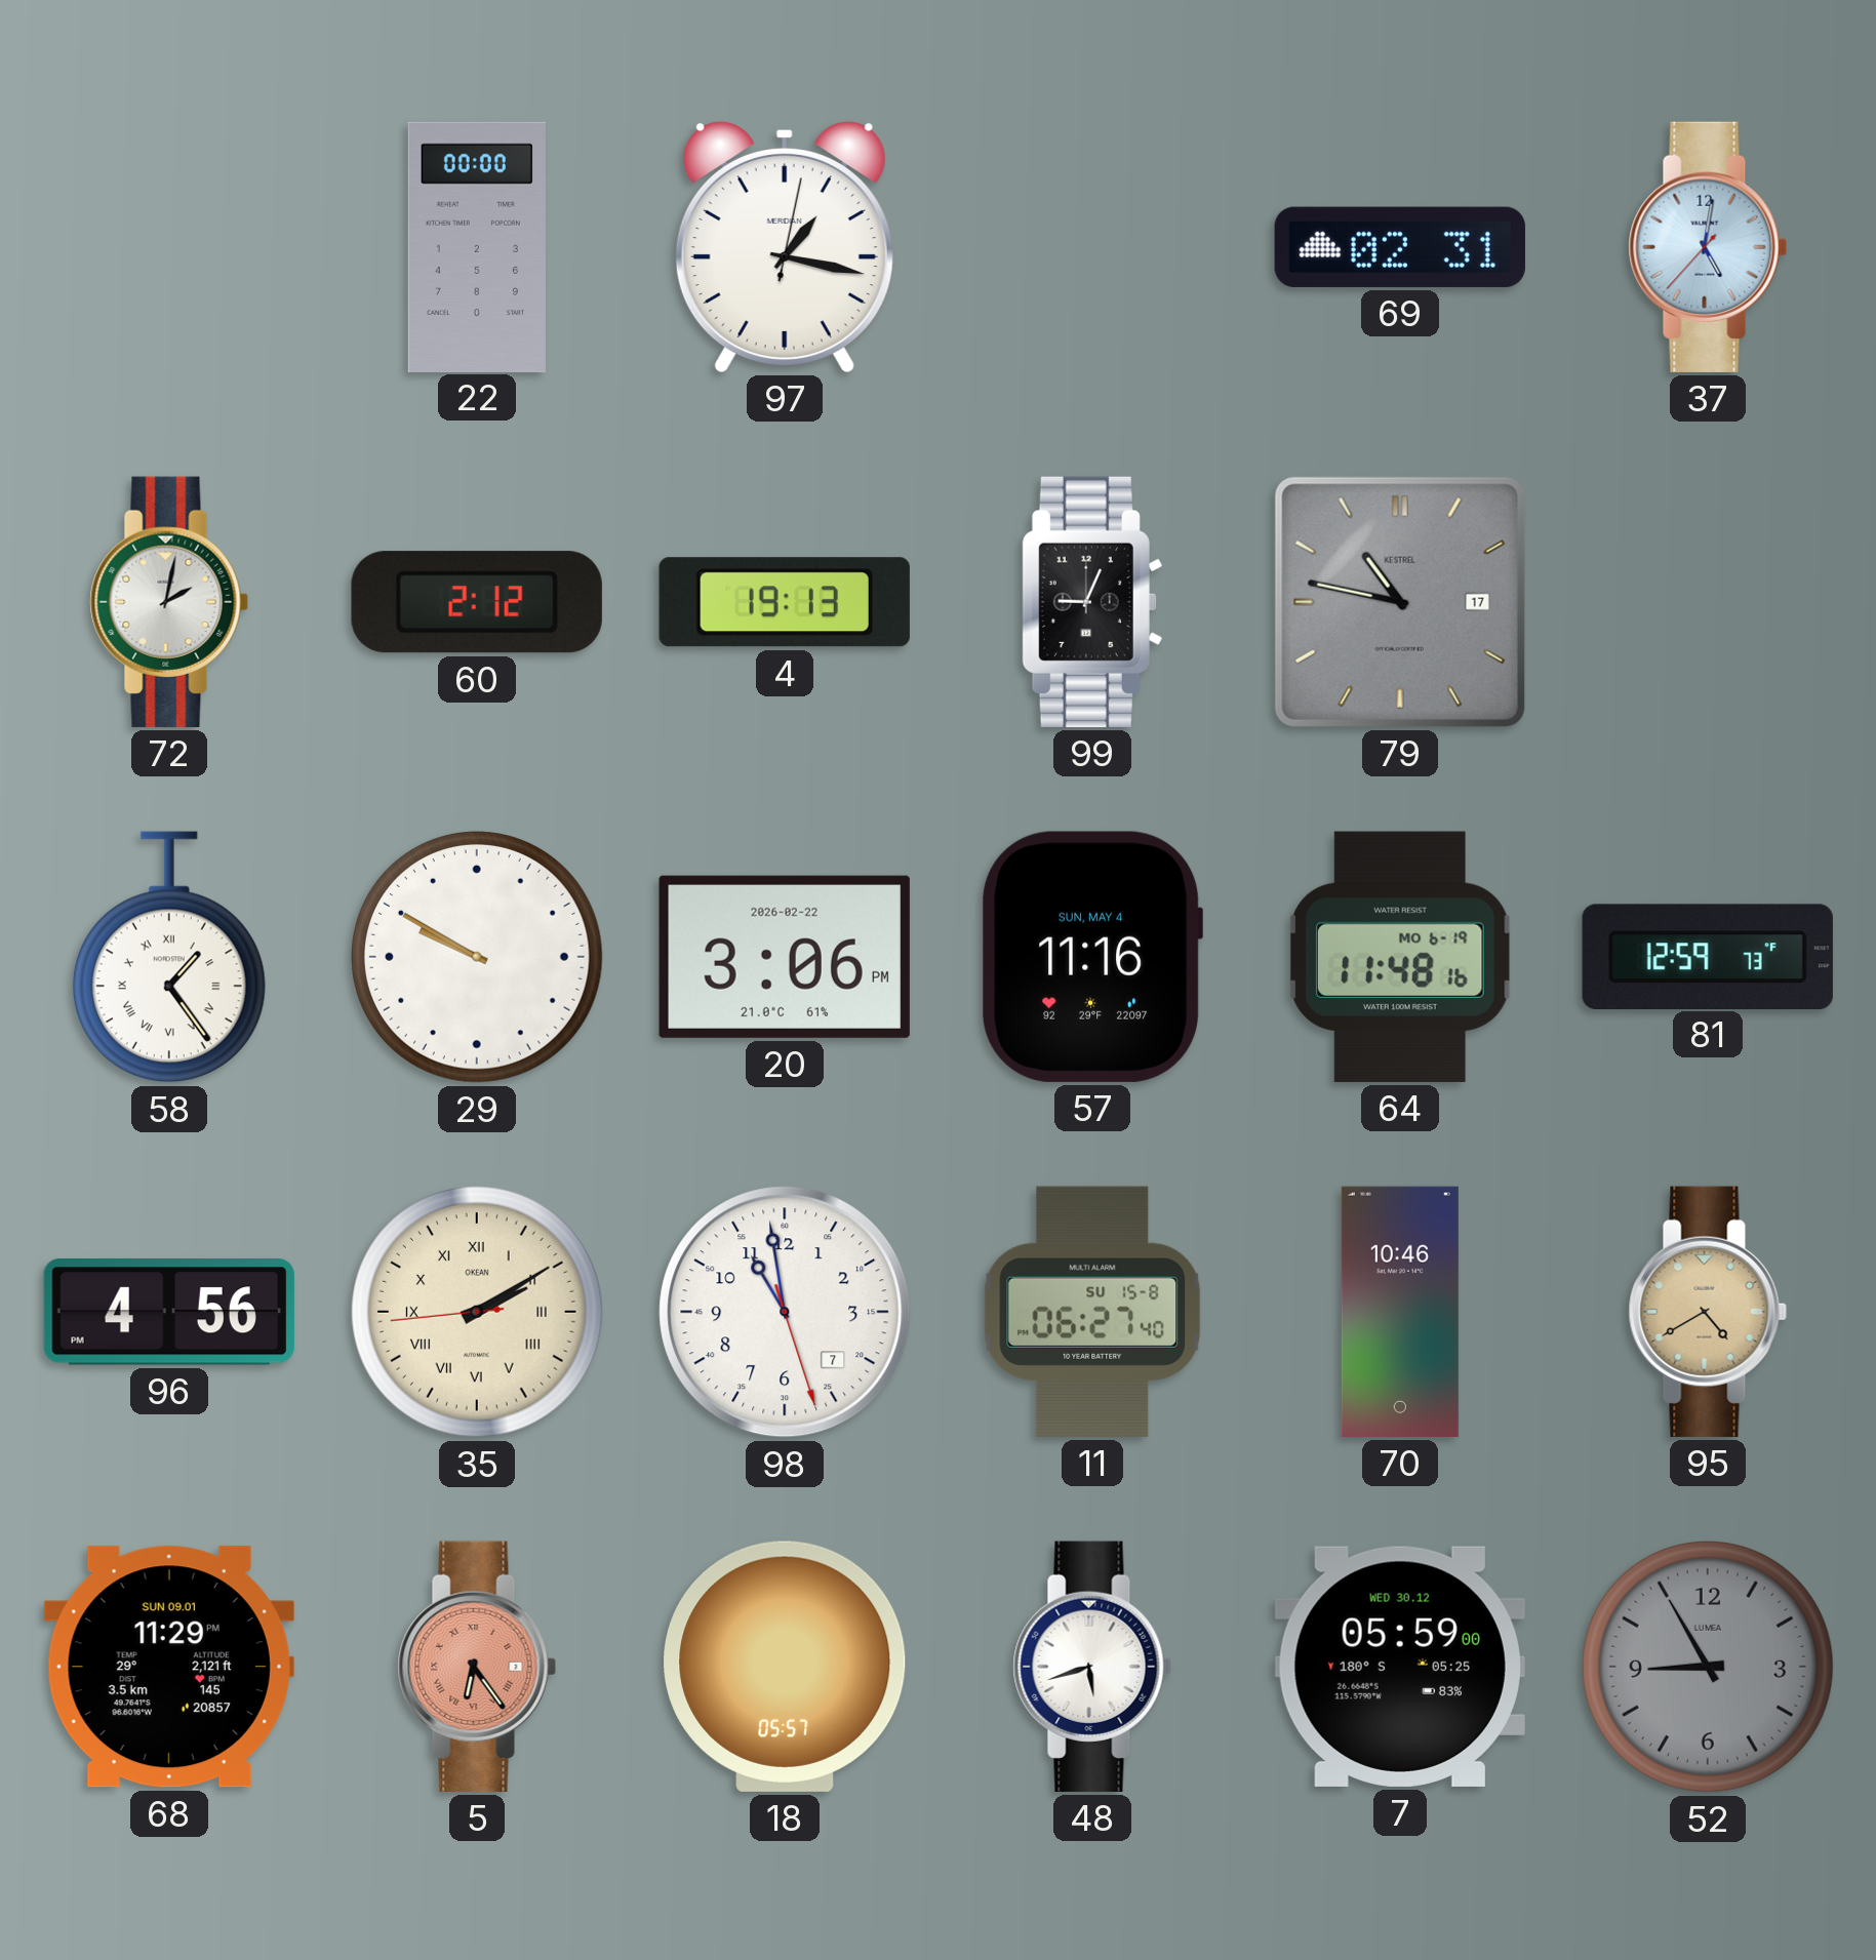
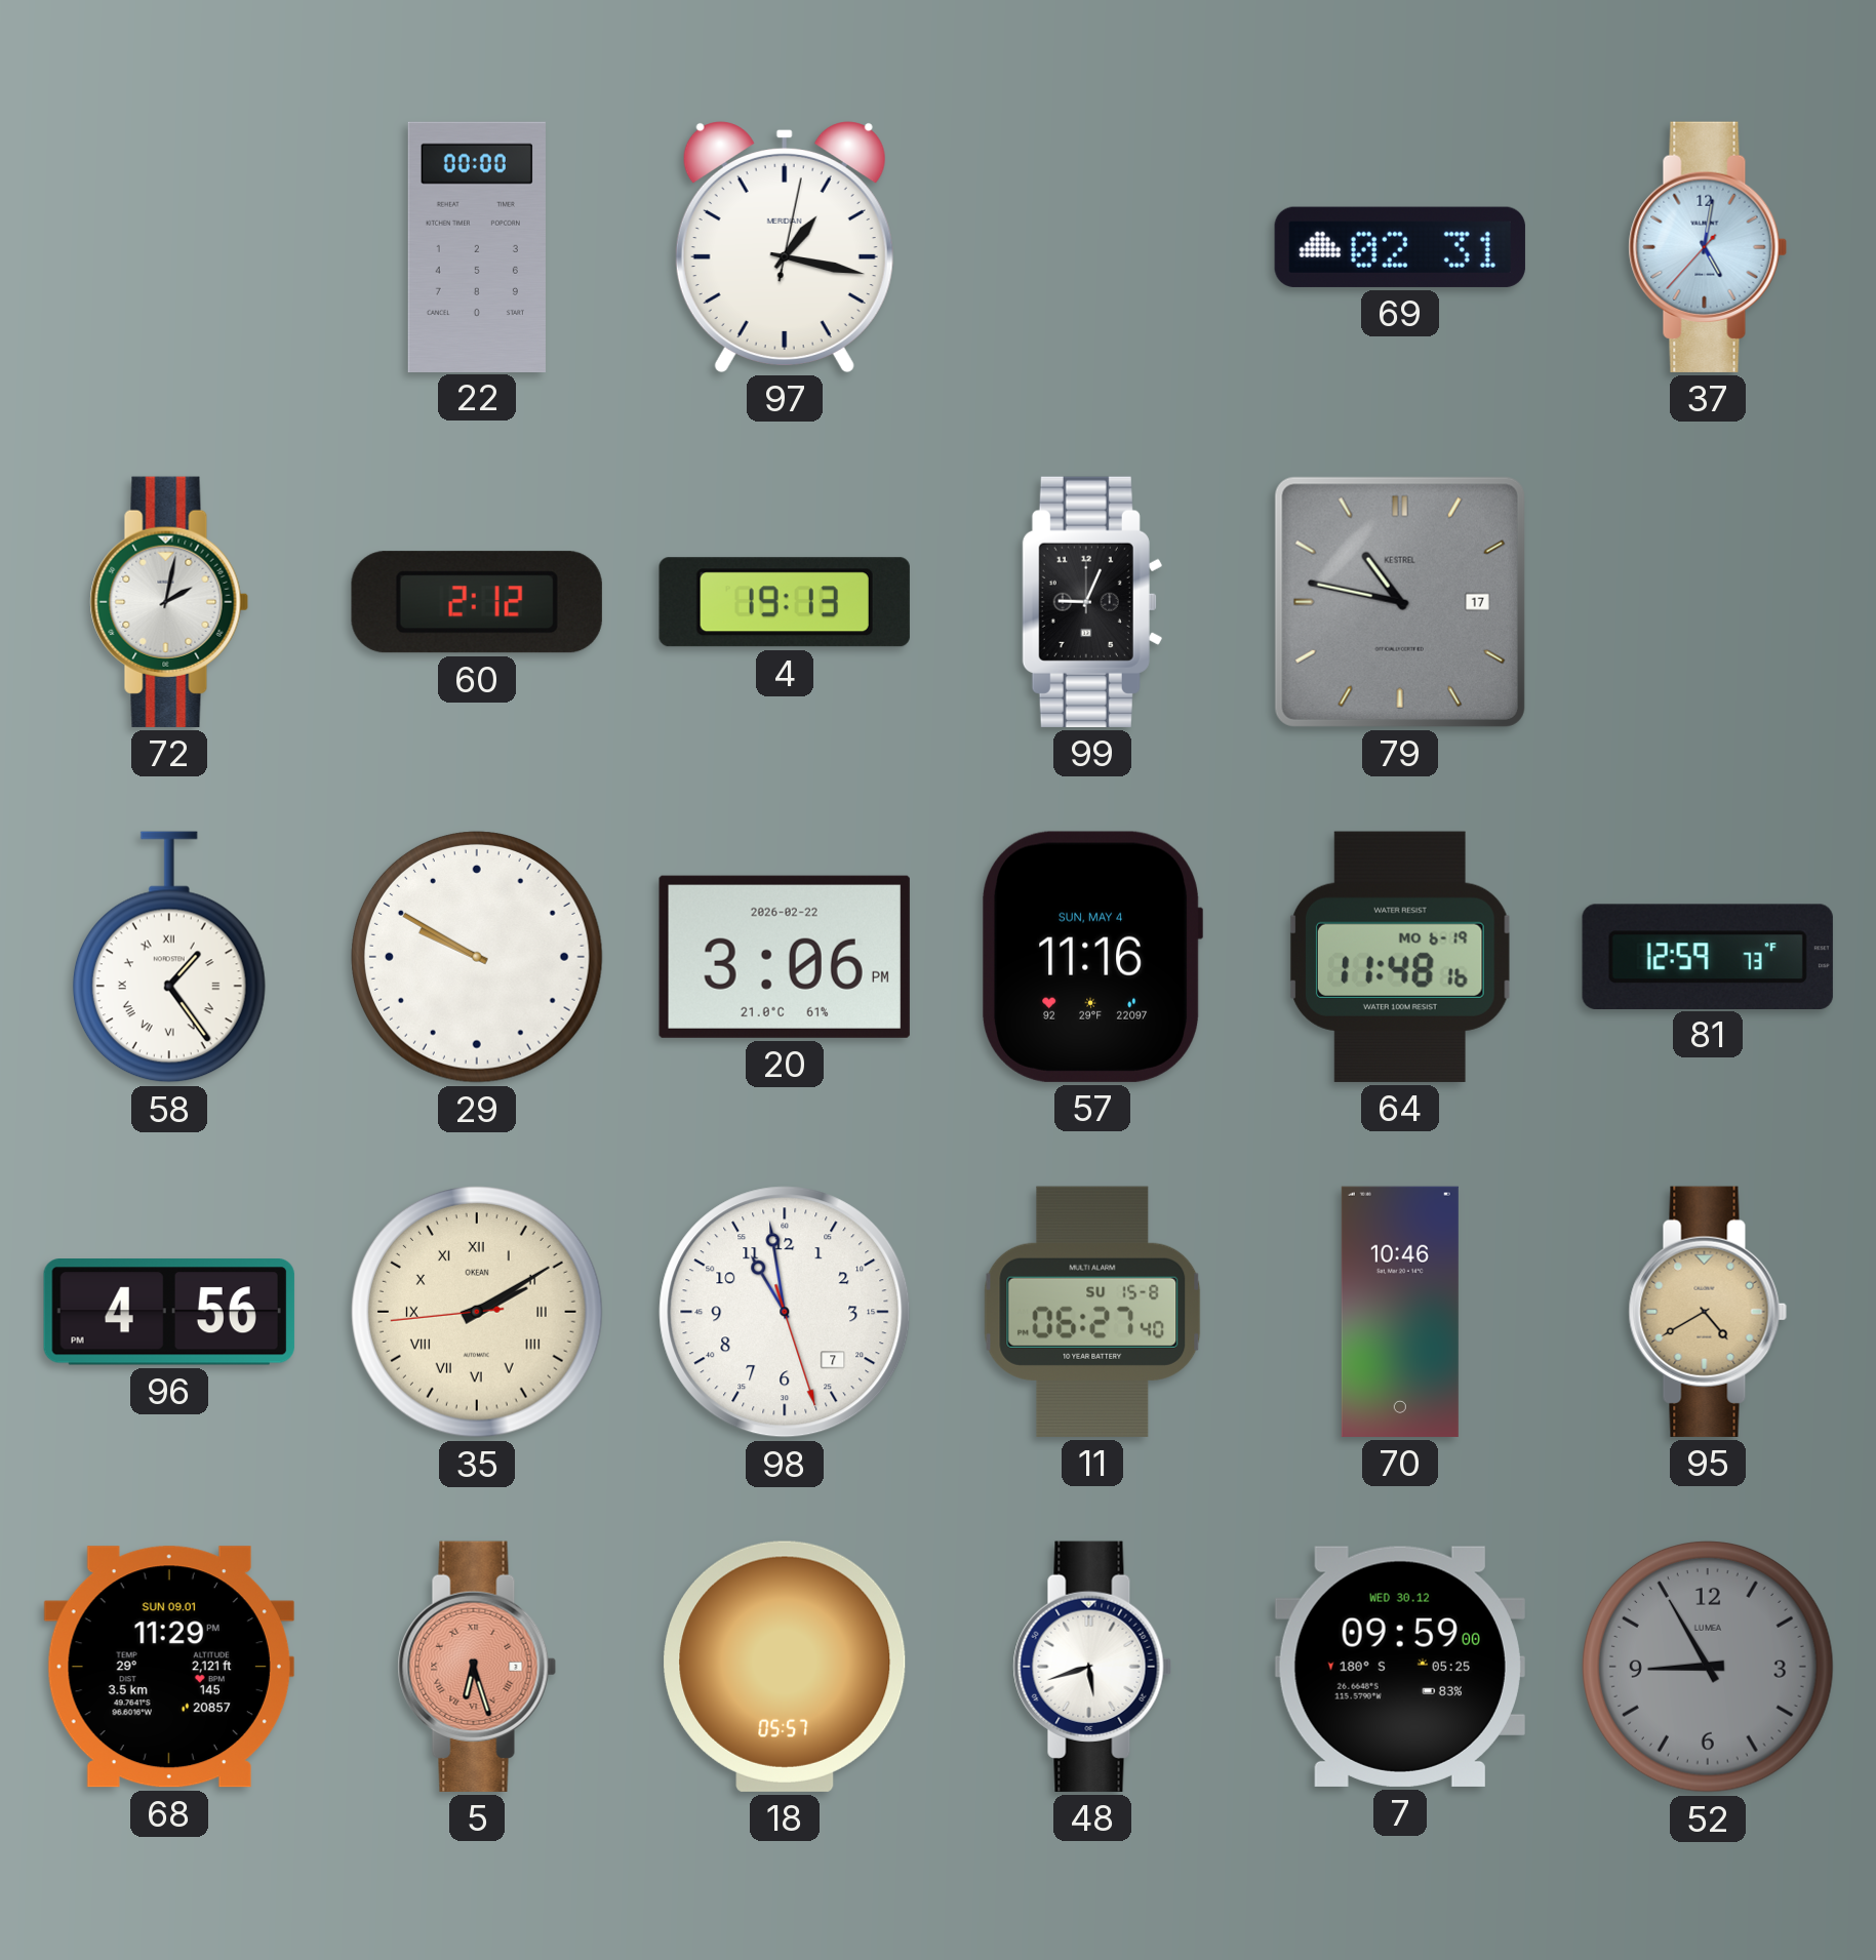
5: 6:24 -> 6:27 (477, 1667)
7: 05:59 -> 09:59 (1400, 1667)
